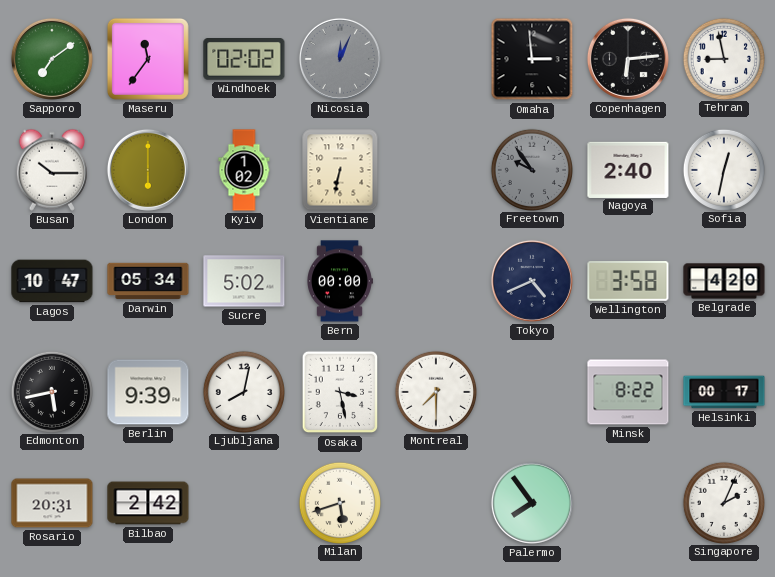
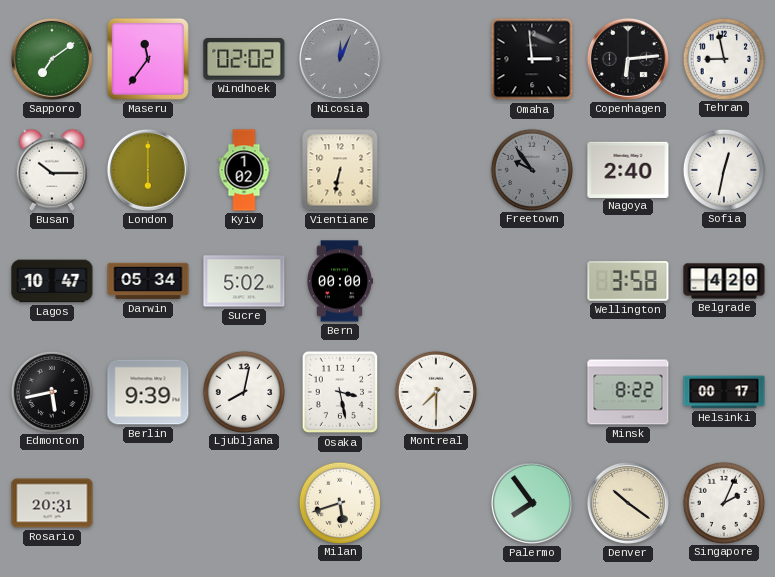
Tokyo: 4:41 -> none (532, 281)
Bilbao: 2:42 -> none (148, 503)
Denver: none -> 10:21 (628, 503)
